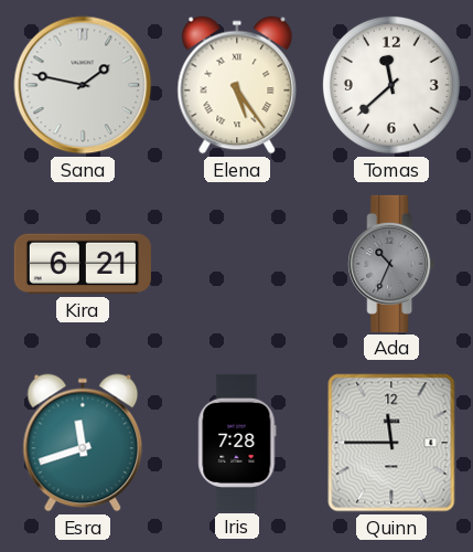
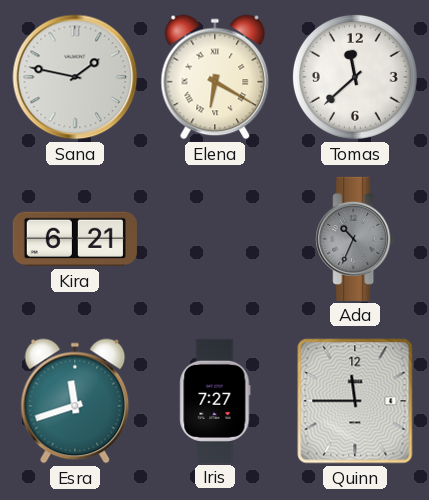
Elena: 5:24 -> 6:20 (215, 77)
Iris: 7:28 -> 7:27 (215, 401)
